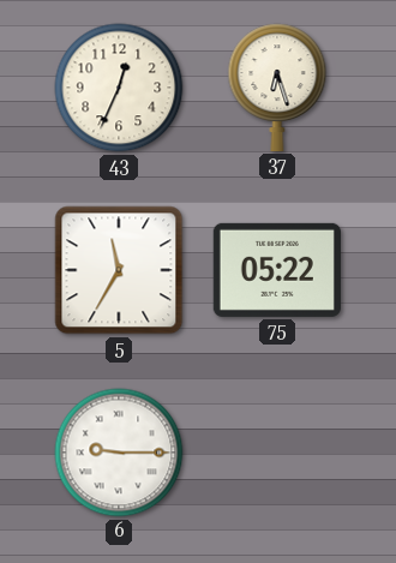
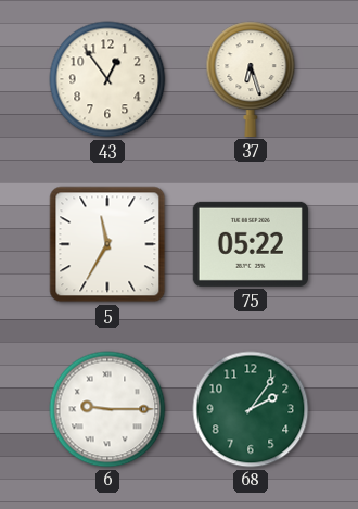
43: 12:34 -> 12:54 (107, 79)
68: none -> 2:06 (251, 409)
